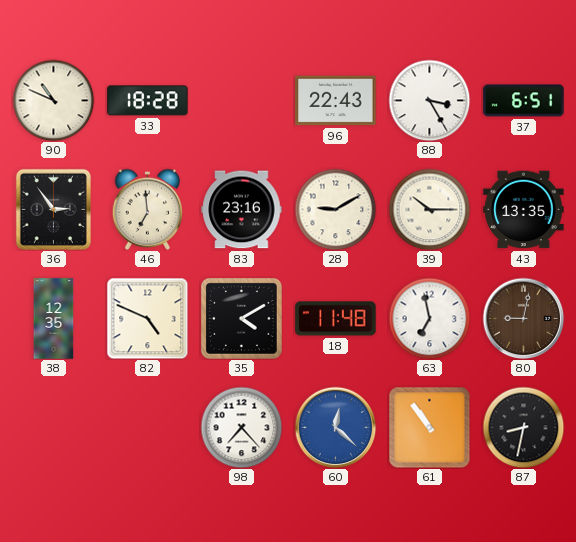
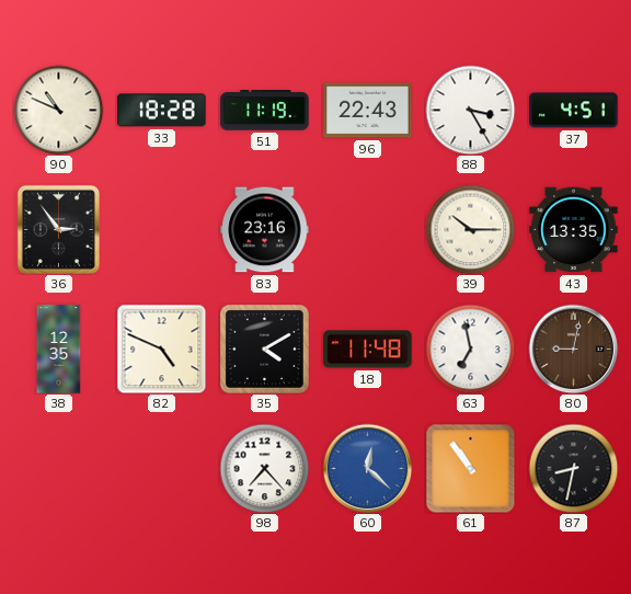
51: none -> 11:19 (265, 111)
37: 6:51 -> 4:51 (574, 111)
46: 6:59 -> none (148, 209)
28: 9:10 -> none (335, 209)
